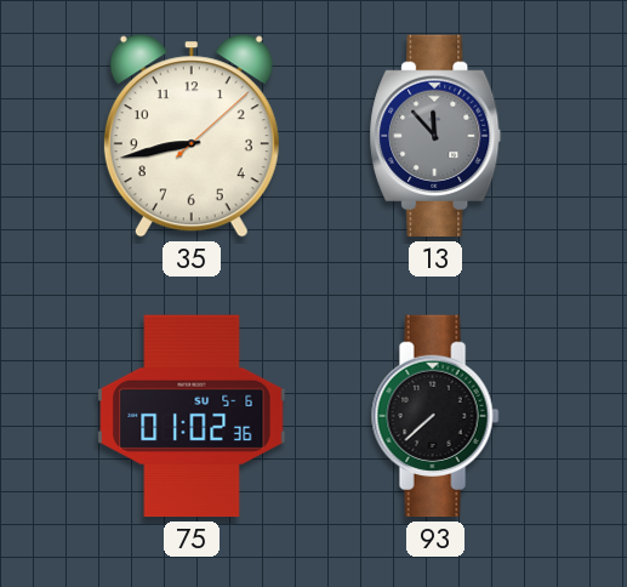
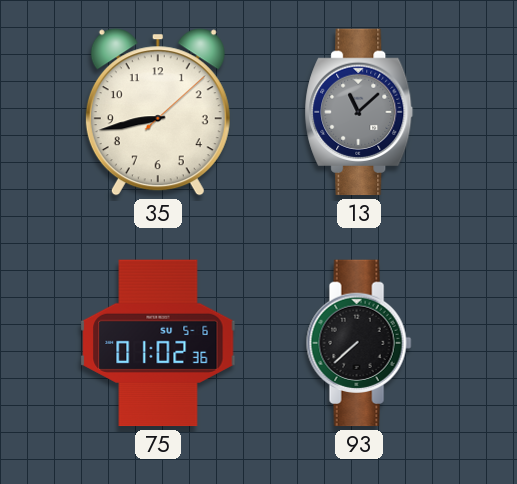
13: 11:53 -> 11:08 (359, 112)
